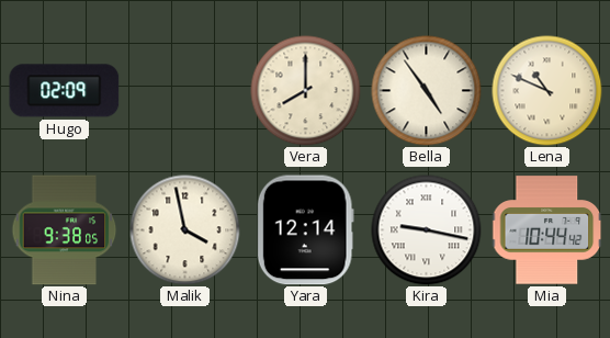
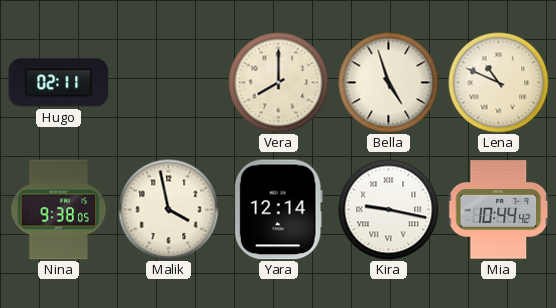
Hugo: 02:09 -> 02:11 (59, 83)
Bella: 4:54 -> 4:57 (389, 83)
